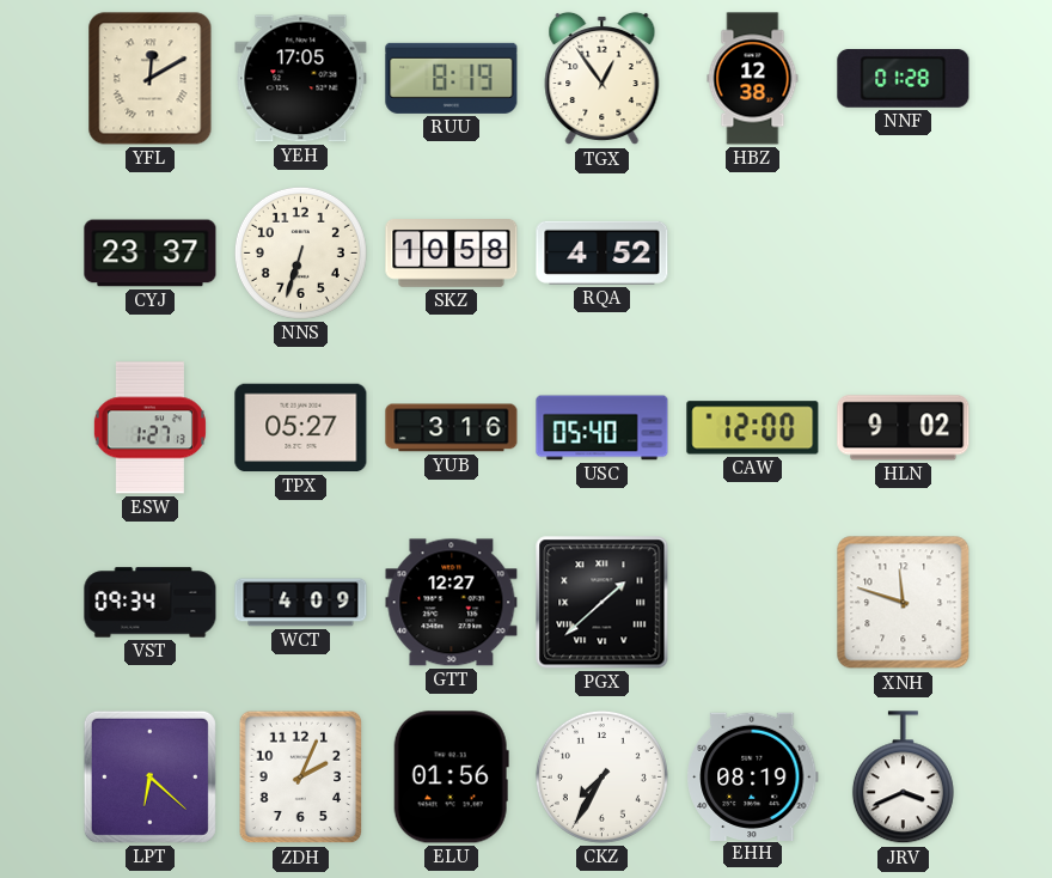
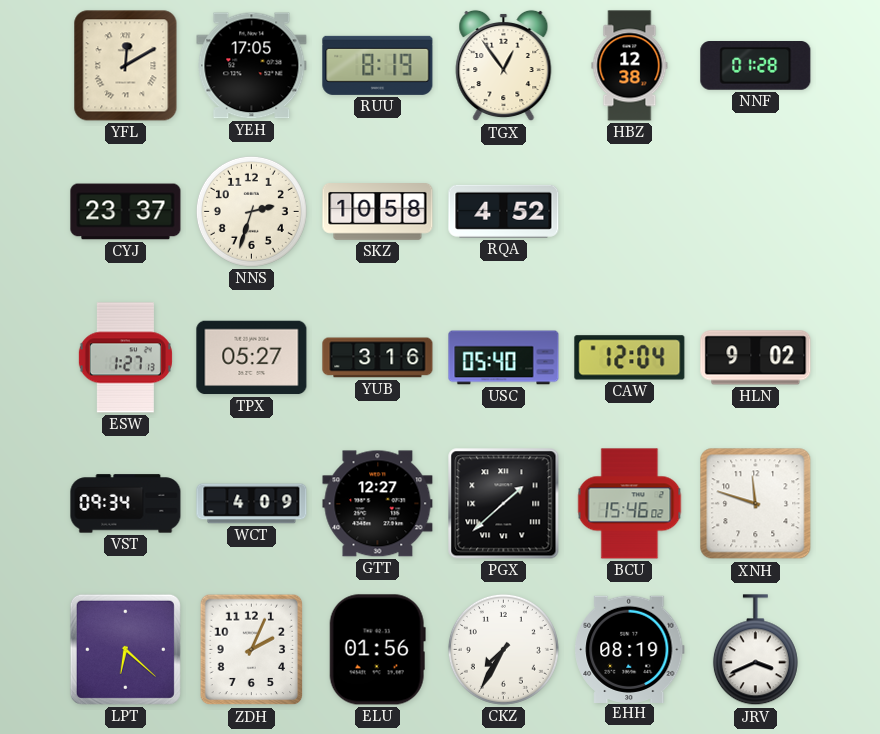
NNS: 6:33 -> 2:33 (251, 211)
CAW: 12:00 -> 12:04 (630, 358)
BCU: none -> 15:46 (630, 504)
